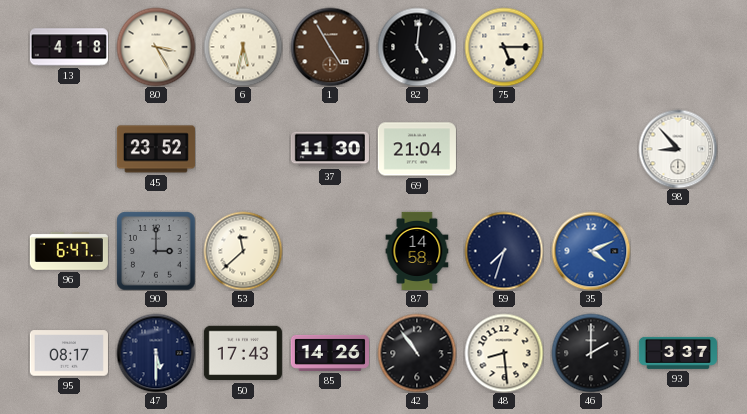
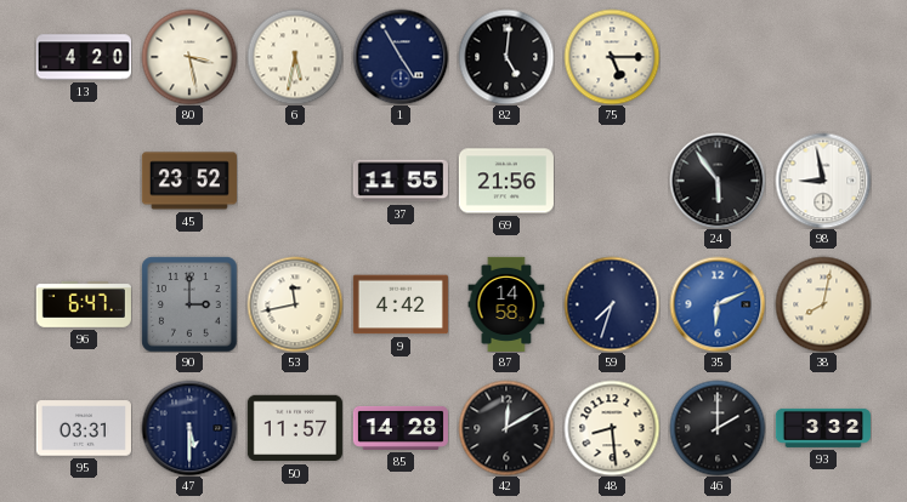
13: 4:18 -> 4:20 (84, 57)
80: 3:25 -> 3:28 (189, 57)
1 dial: brown -> navy (401, 57)
37: 11:30 -> 11:55 (401, 181)
69: 21:04 -> 21:56 (506, 181)
24: none -> 5:54 (718, 181)
98: 8:53 -> 8:58 (823, 181)
53: 11:38 -> 11:43 (295, 304)
9: none -> 4:42 (401, 304)
35: 4:11 -> 6:11 (718, 304)
38: none -> 8:02 (823, 304)
95: 08:17 -> 03:31 (84, 428)
50: 17:43 -> 11:57 (295, 428)
85: 14:26 -> 14:28 (401, 428)
42: 10:54 -> 12:10 (506, 428)
93: 3:37 -> 3:32 (823, 428)
